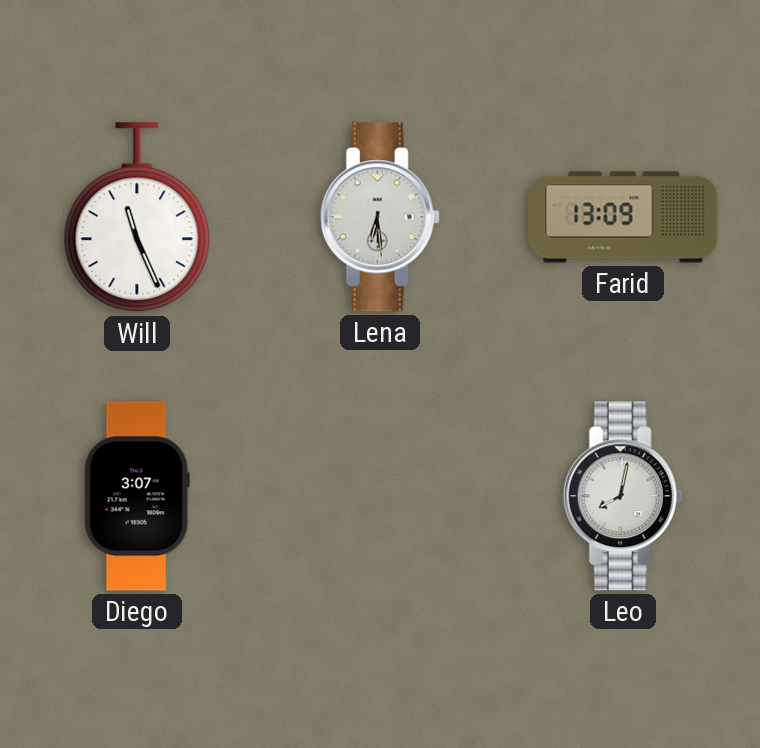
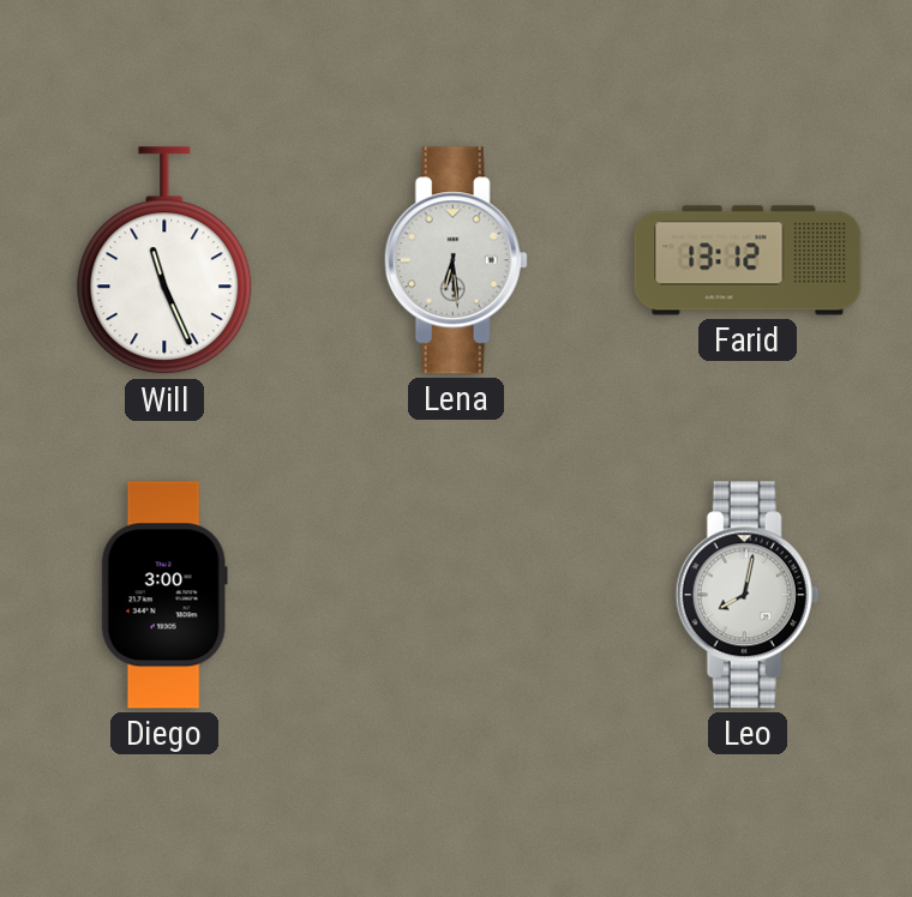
Farid: 13:09 -> 13:12 (748, 260)
Diego: 3:07 -> 3:00 (164, 595)
